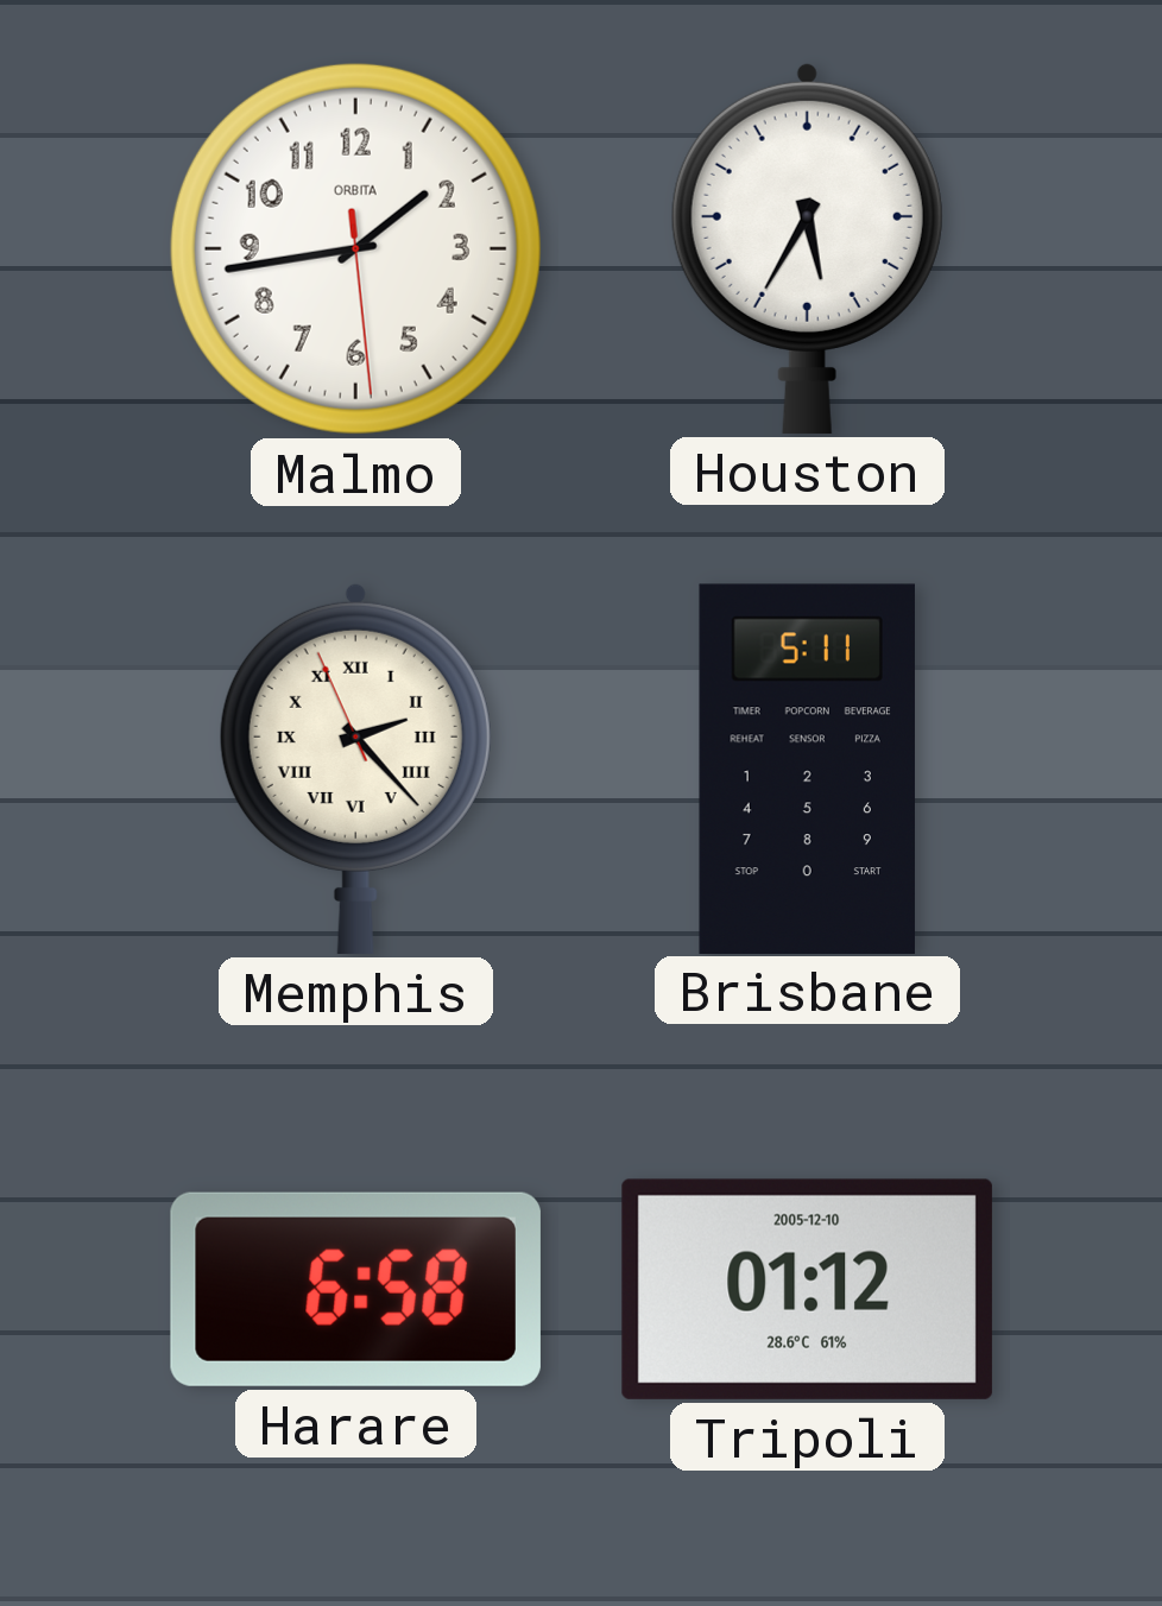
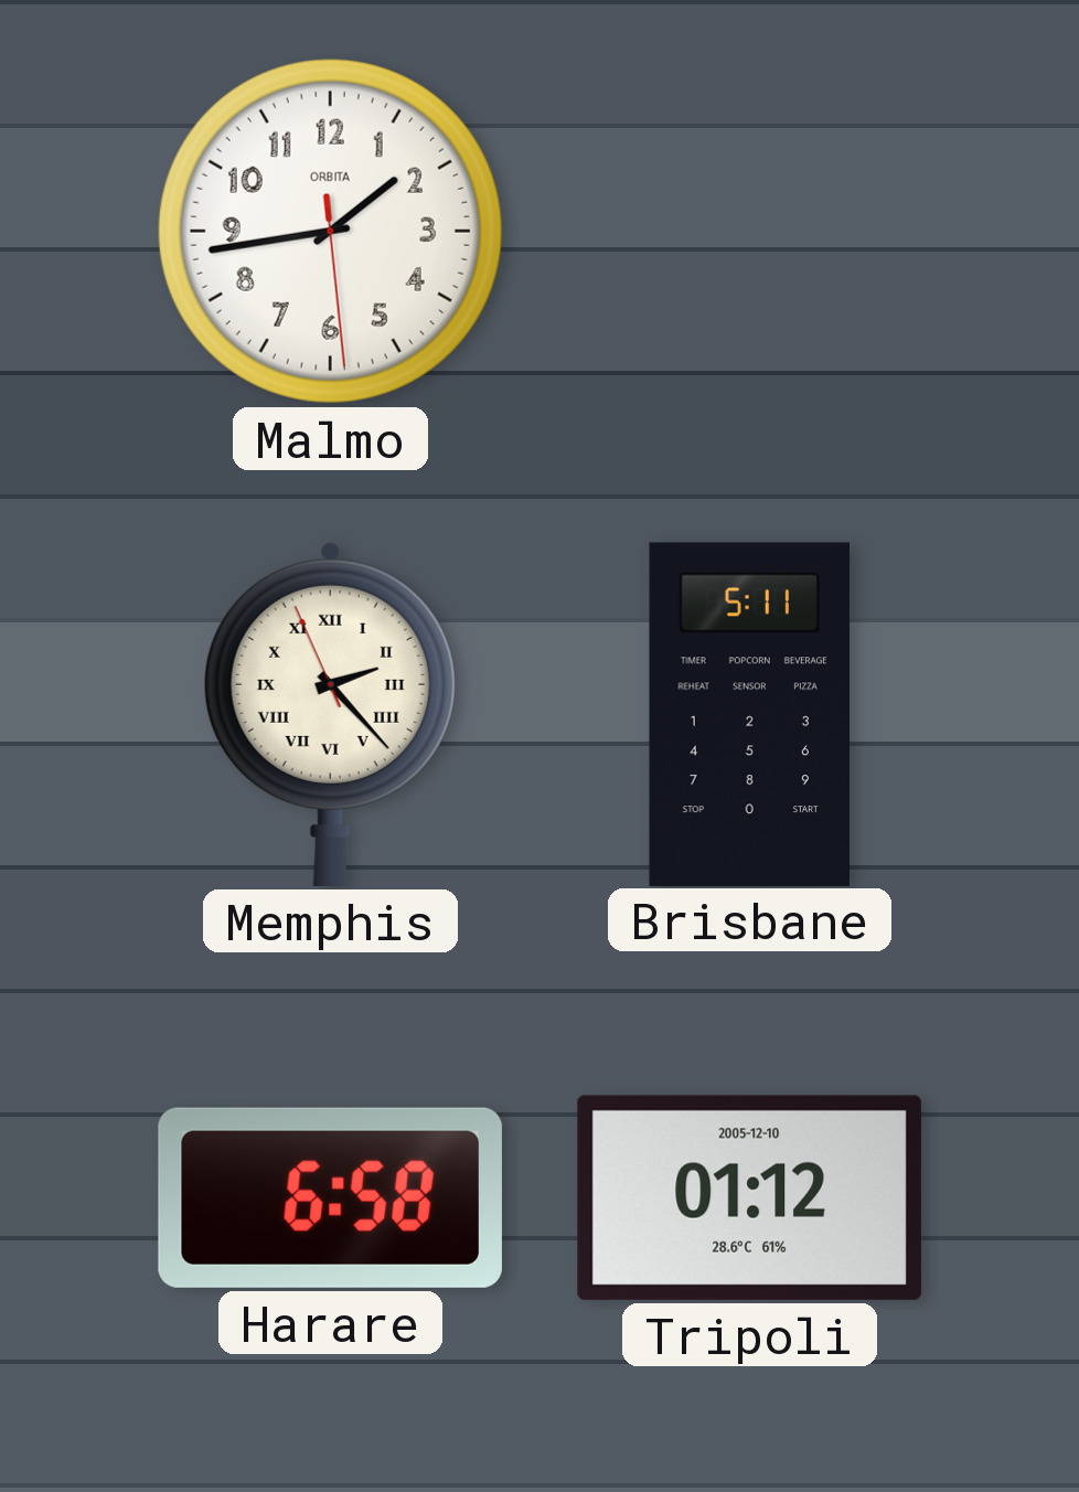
Houston: 5:35 -> none (807, 248)
